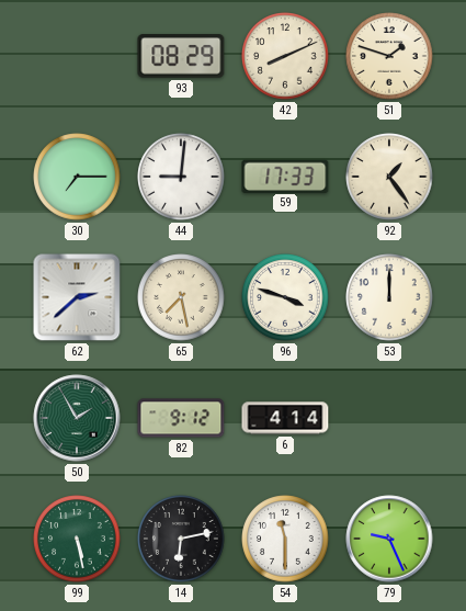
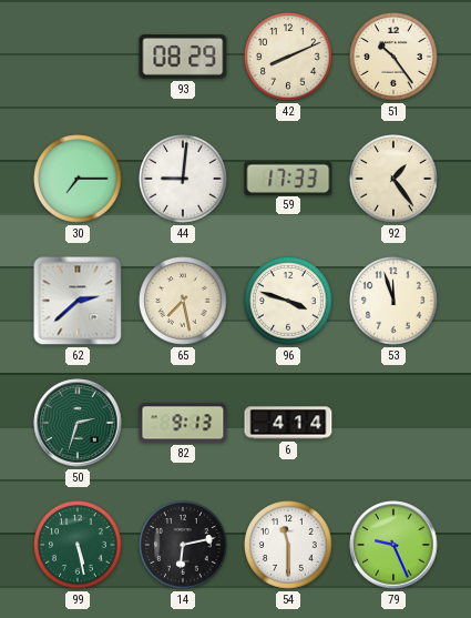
51: 1:48 -> 10:24 (393, 57)
53: 12:00 -> 11:57 (393, 301)
50: 1:55 -> 2:33 (78, 423)
82: 9:12 -> 9:13 (183, 423)
